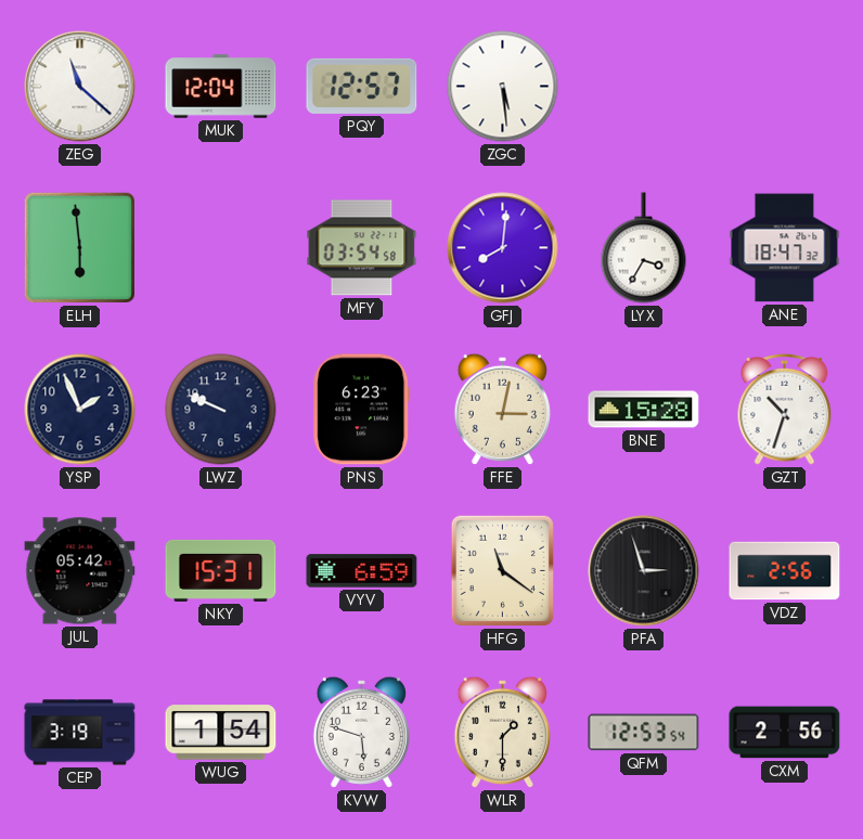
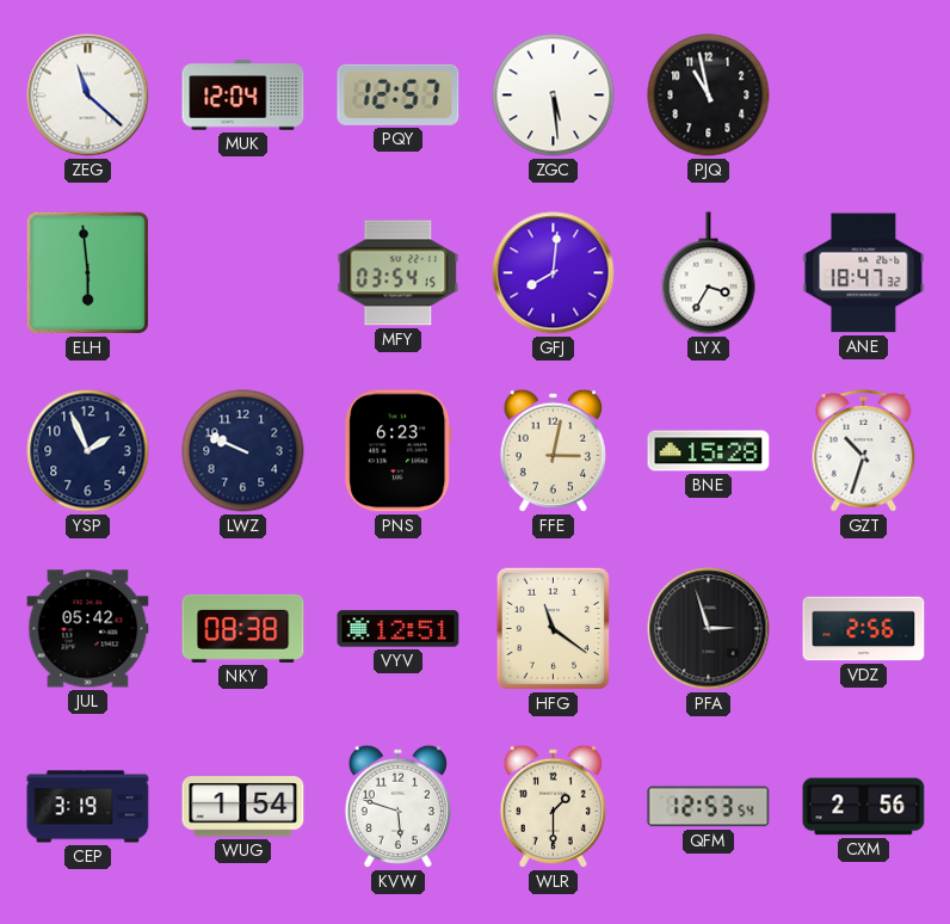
PJQ: none -> 10:58 (709, 96)
MFY: 03:54:58 -> 03:54:15 (399, 273)
NKY: 15:31 -> 08:38 (243, 628)
VYV: 6:59 -> 12:51 (399, 629)
